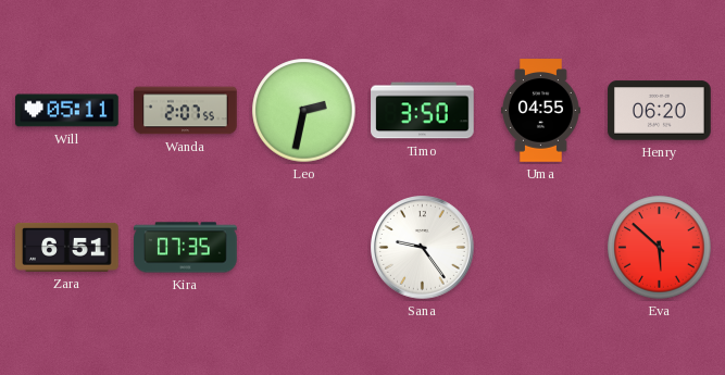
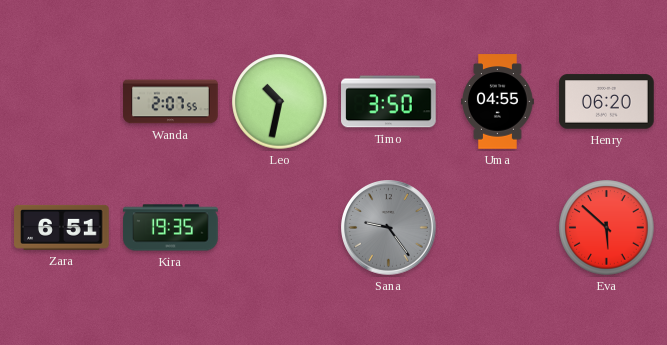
Will: 05:11 -> none (67, 111)
Leo: 2:32 -> 10:32 (280, 102)
Kira: 07:35 -> 19:35 (171, 228)
Sana dial: white -> grey (389, 228)
